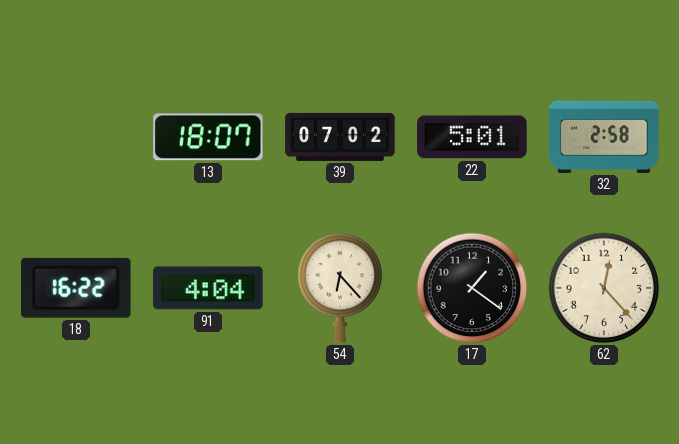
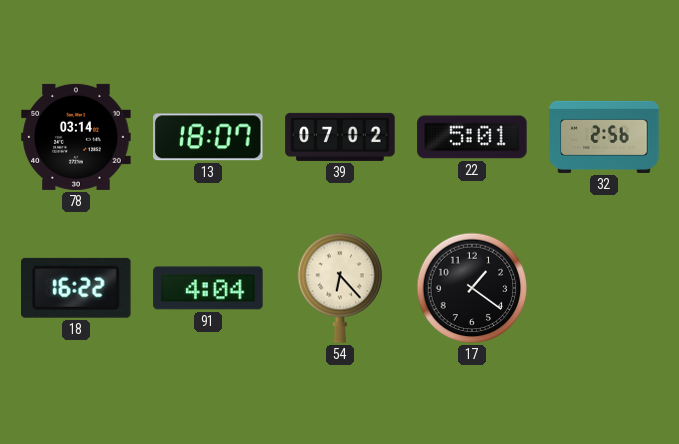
78: none -> 03:14 (76, 137)
32: 2:58 -> 2:56 (604, 137)
62: 12:23 -> none (604, 288)
